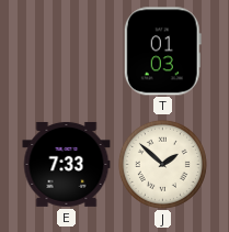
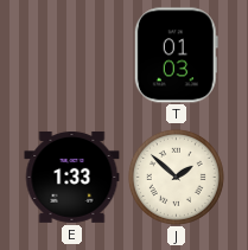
E: 7:33 -> 1:33 (72, 177)
